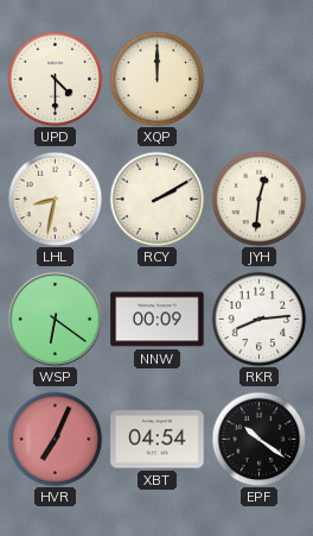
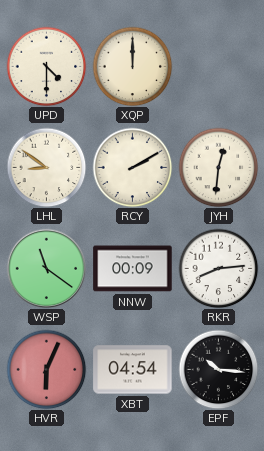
LHL: 8:32 -> 8:51 (46, 167)
WSP: 6:21 -> 11:21 (46, 268)
HVR: 7:04 -> 6:04 (46, 369)
EPF: 10:21 -> 10:16 (218, 369)
